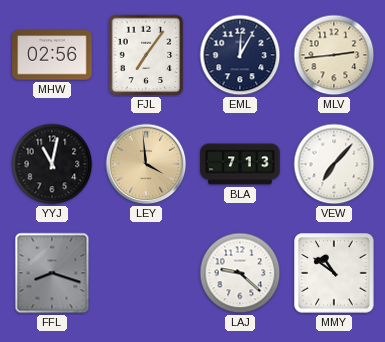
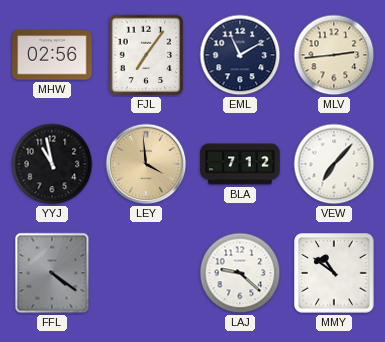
EML: 12:05 -> 11:10 (240, 55)
YYJ: 11:02 -> 10:58 (52, 164)
BLA: 7:13 -> 7:12 (240, 164)
FFL: 8:18 -> 4:21 (52, 273)
